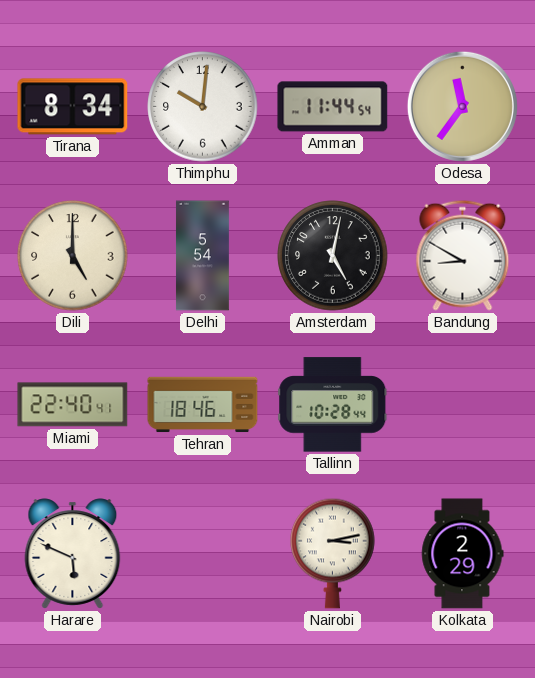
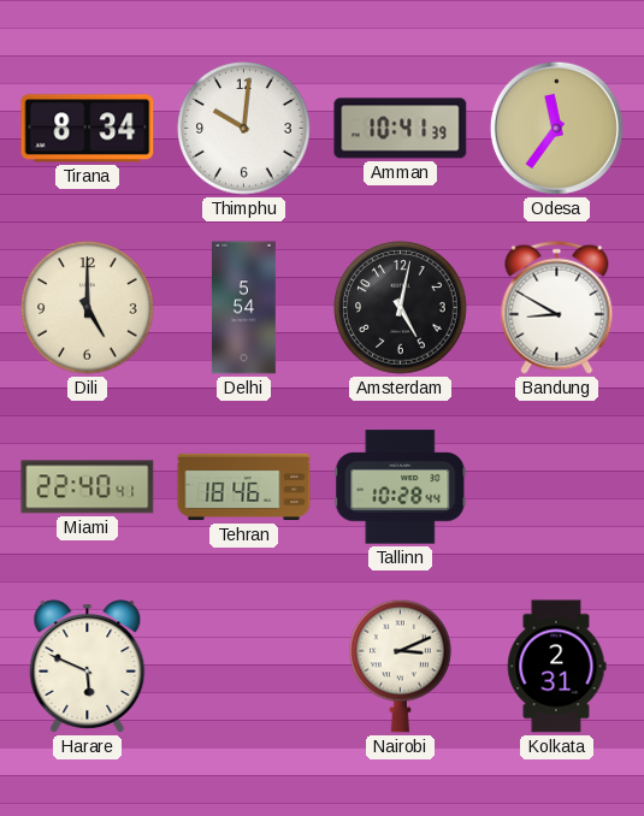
Amman: 11:44 -> 10:41 (401, 129)
Nairobi: 3:13 -> 3:11 (401, 666)
Kolkata: 2:29 -> 2:31 (557, 667)
